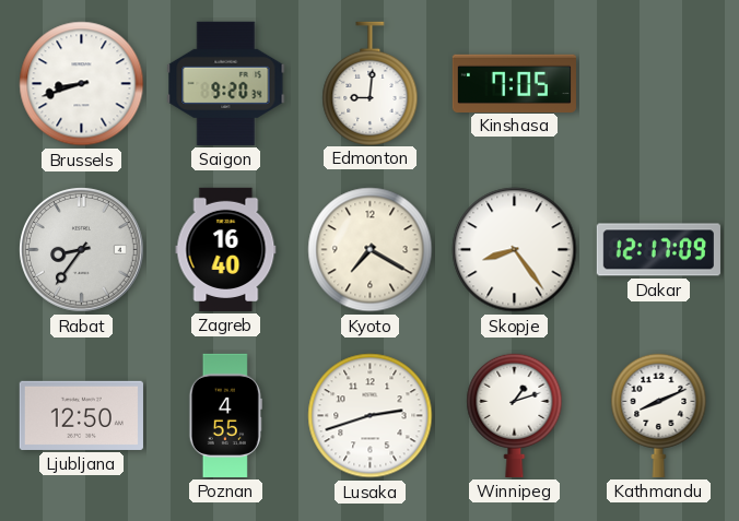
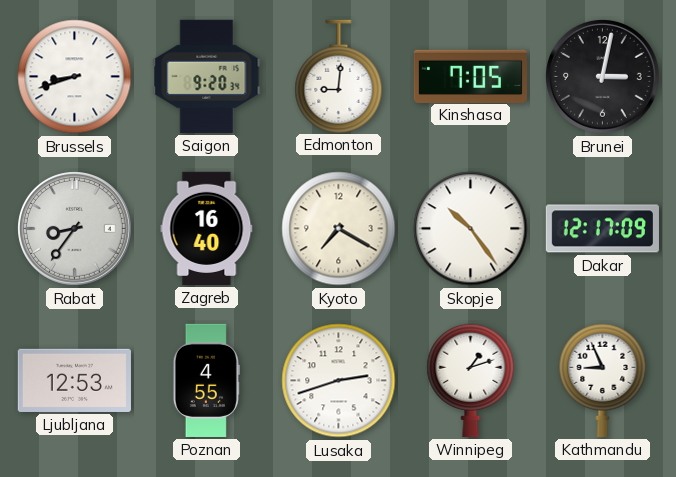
Brunei: none -> 3:02 (603, 77)
Skopje: 8:24 -> 10:24 (471, 229)
Ljubljana: 12:50 -> 12:53 (74, 380)
Kathmandu: 8:11 -> 8:56 (603, 380)
